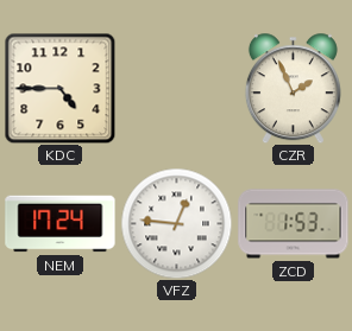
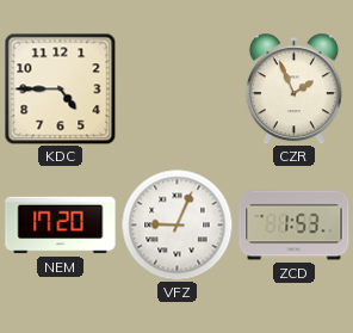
NEM: 17:24 -> 17:20 (61, 226)
VFZ: 12:46 -> 9:04 (176, 224)
